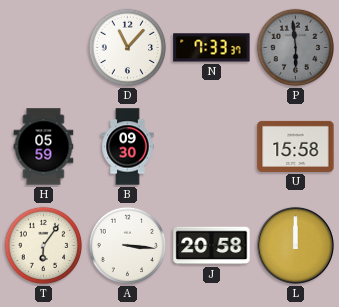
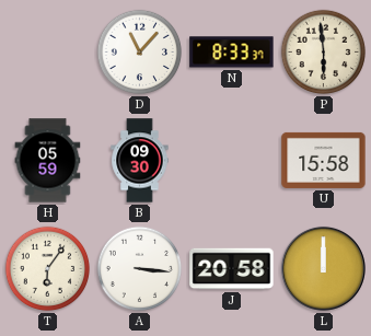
N: 7:33 -> 8:33 (232, 53)
P dial: grey -> cream (324, 53)
